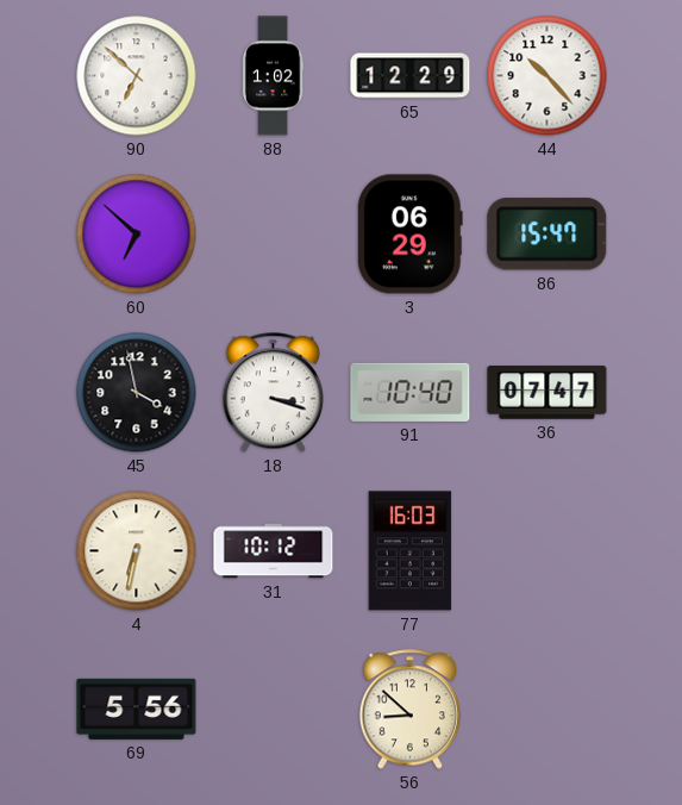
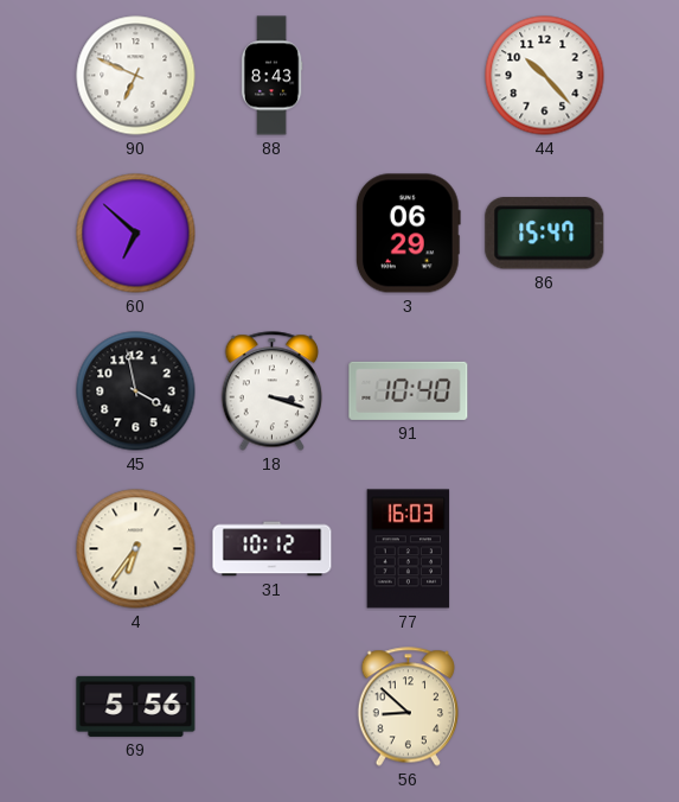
90: 6:52 -> 6:49 (136, 76)
88: 1:02 -> 8:43 (271, 76)
65: 12:29 -> none (411, 76)
36: 07:47 -> none (548, 393)
4: 6:32 -> 6:36 (136, 549)
